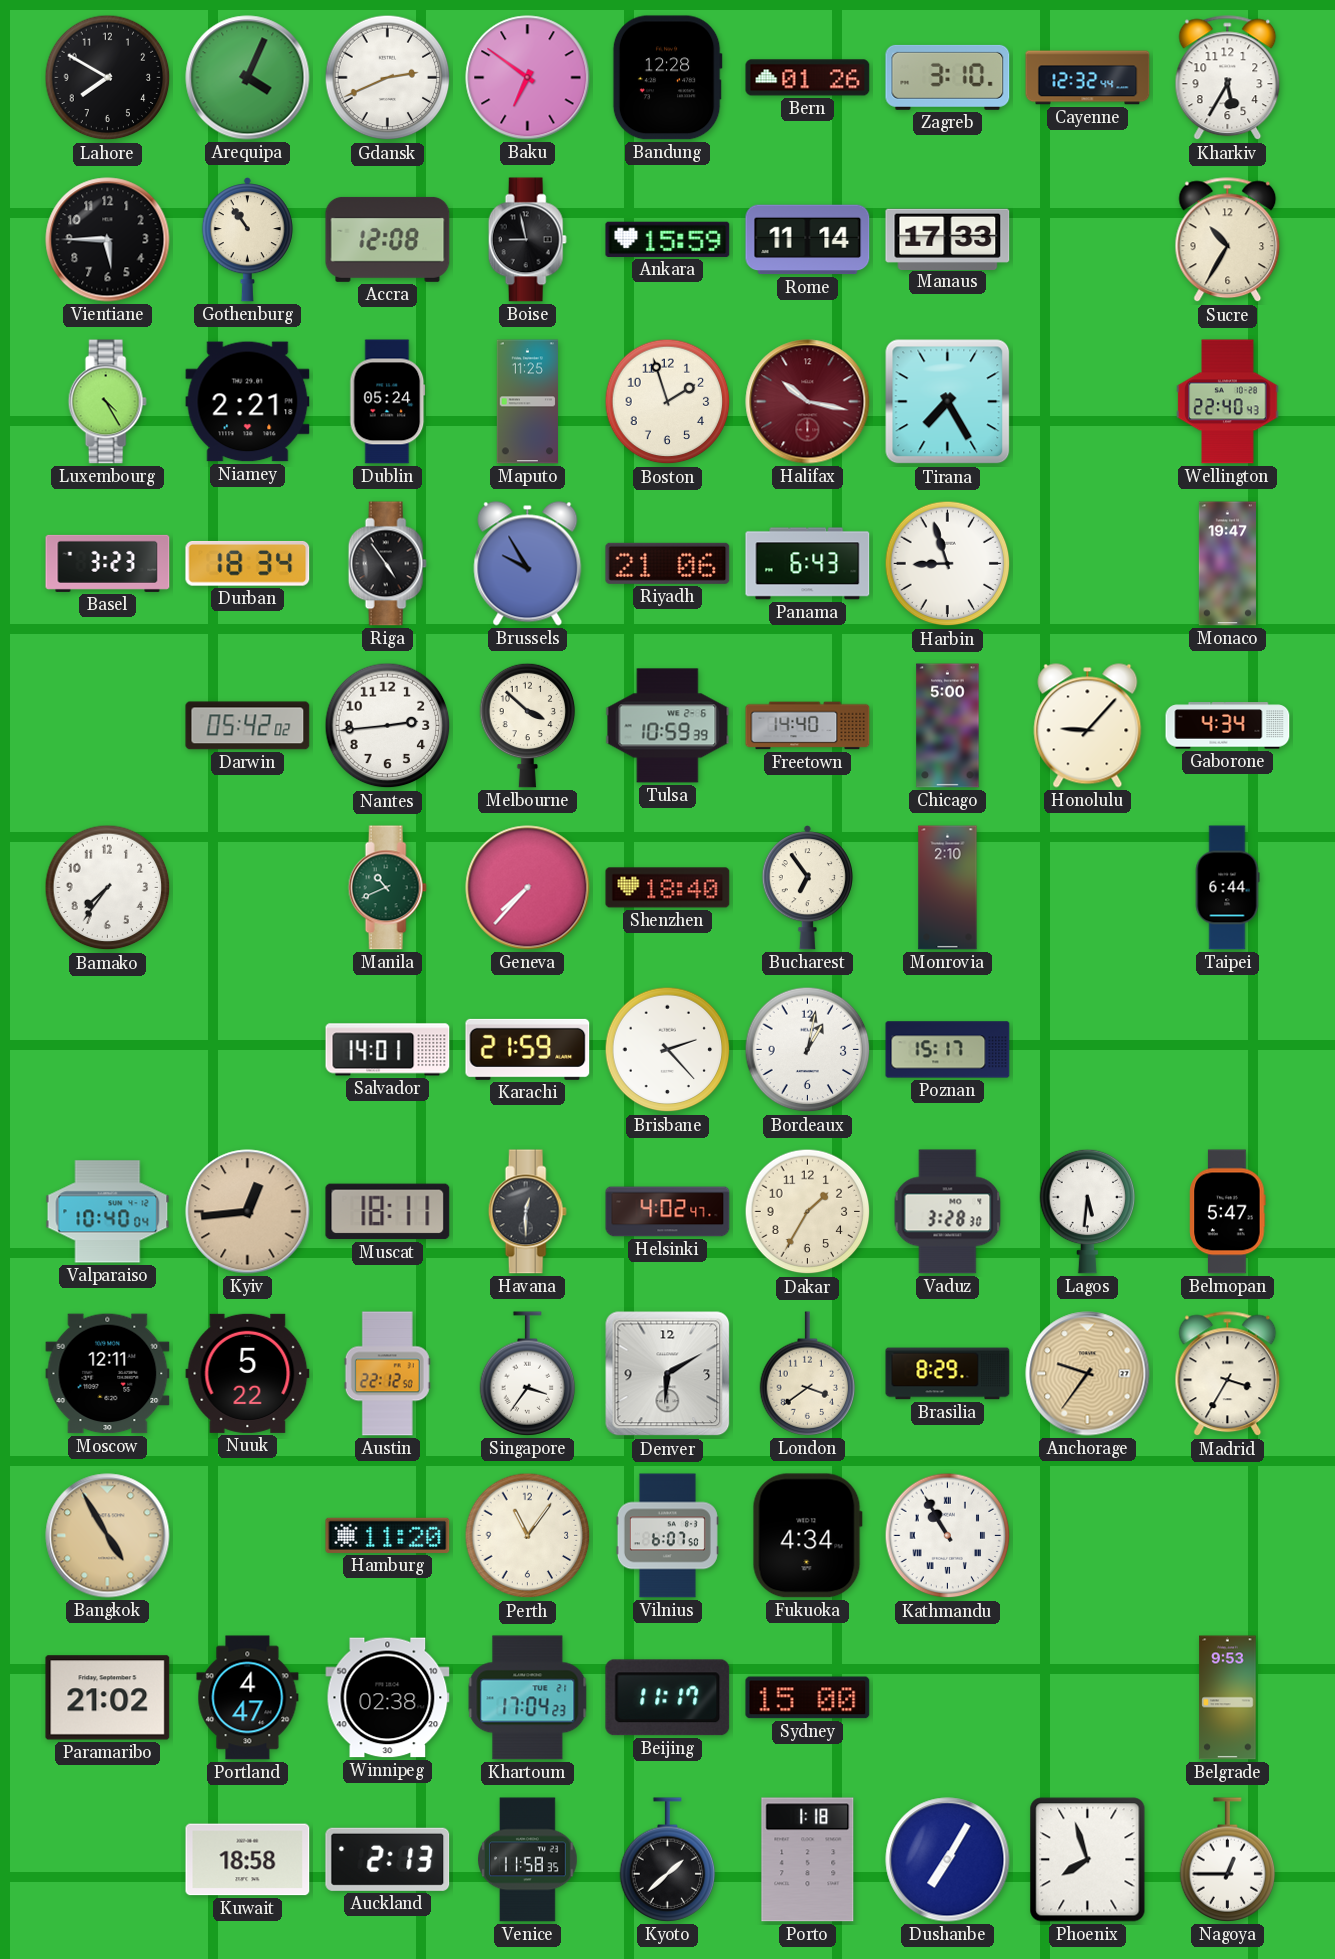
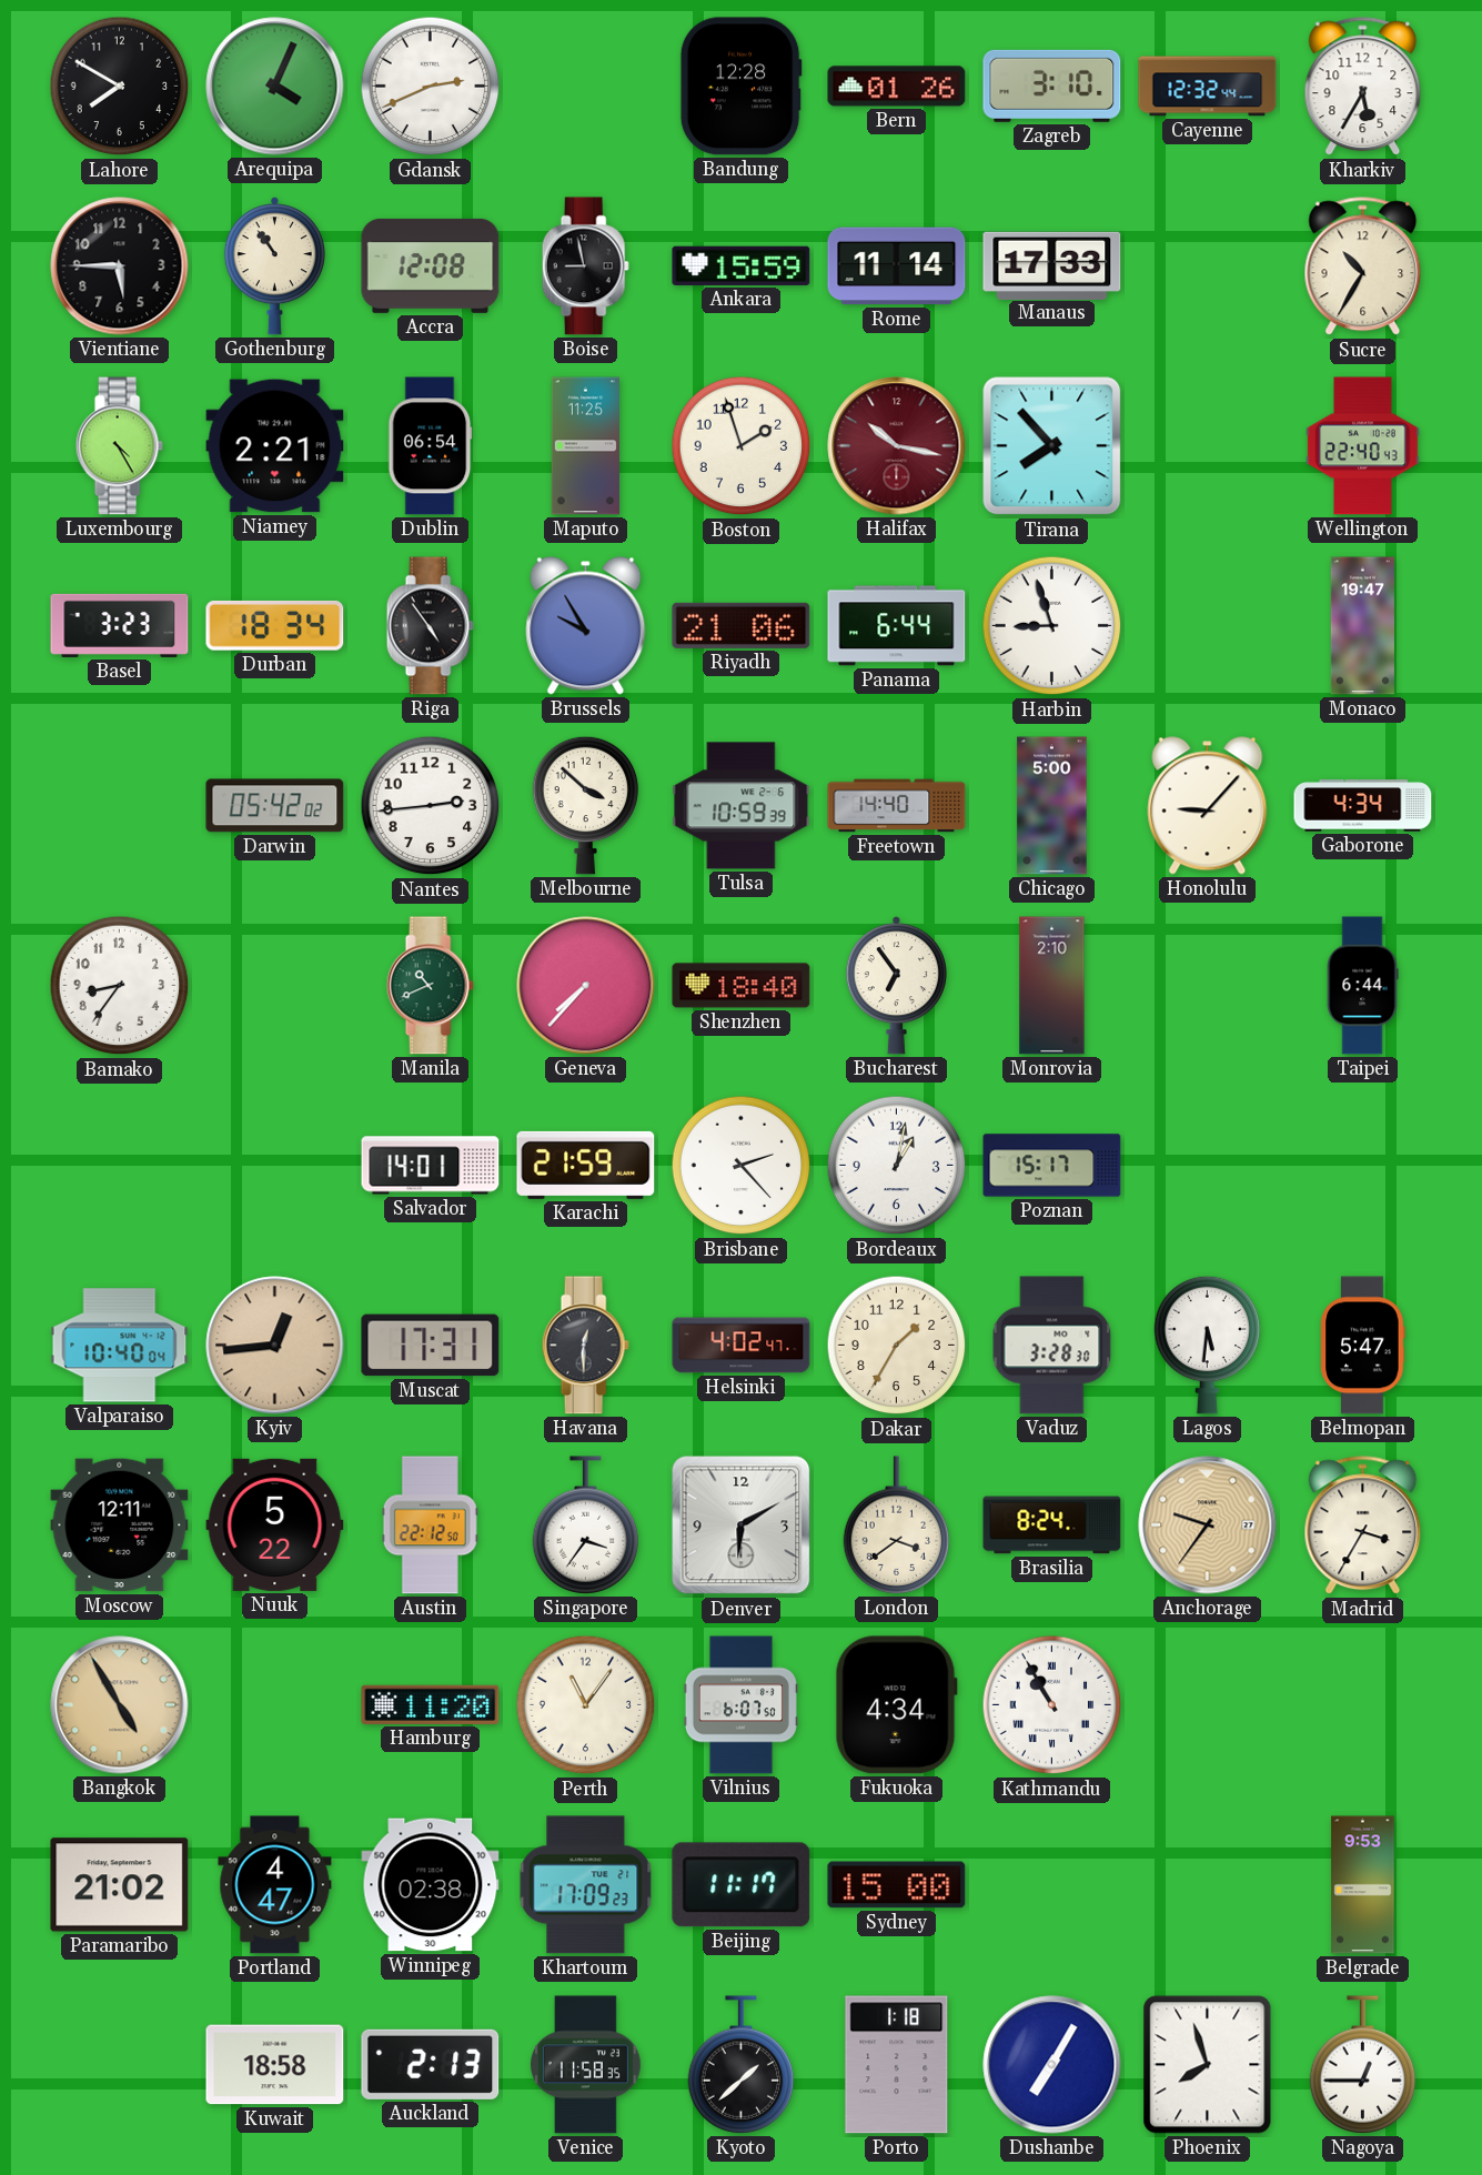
Baku: 6:51 -> none (528, 78)
Dublin: 05:24 -> 06:54 (431, 446)
Tirana: 7:25 -> 7:53 (1052, 446)
Panama: 6:43 -> 6:44 (897, 626)
Bamako: 7:36 -> 8:36 (120, 986)
Muscat: 18:11 -> 17:31 (431, 1346)
Brasilia: 8:29 -> 8:24 (1052, 1525)
Khartoum: 17:04 -> 17:09 (586, 1885)
